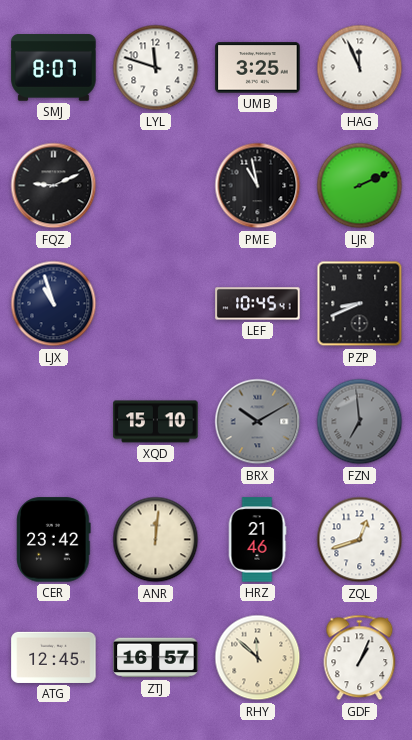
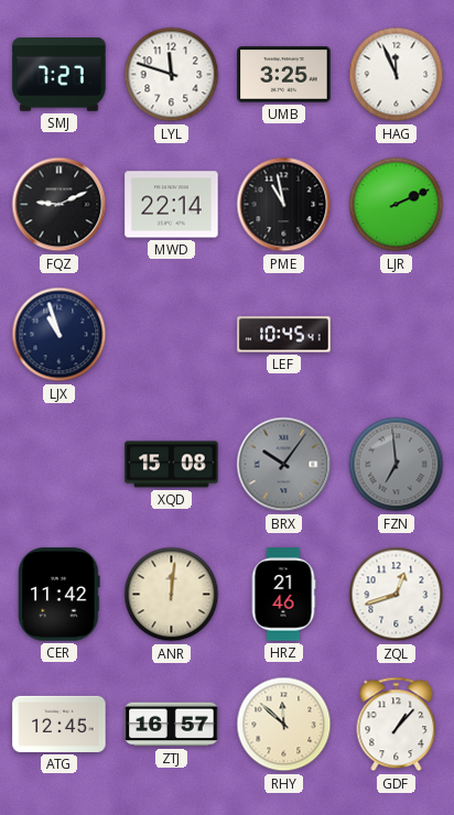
SMJ: 8:07 -> 7:27 (60, 75)
MWD: none -> 22:14 (172, 205)
PZP: 8:41 -> none (360, 304)
XQD: 15:10 -> 15:08 (172, 465)
BRX: 10:10 -> 10:06 (284, 465)
CER: 23:42 -> 11:42 (60, 595)
GDF: 1:04 -> 1:07 (397, 725)
